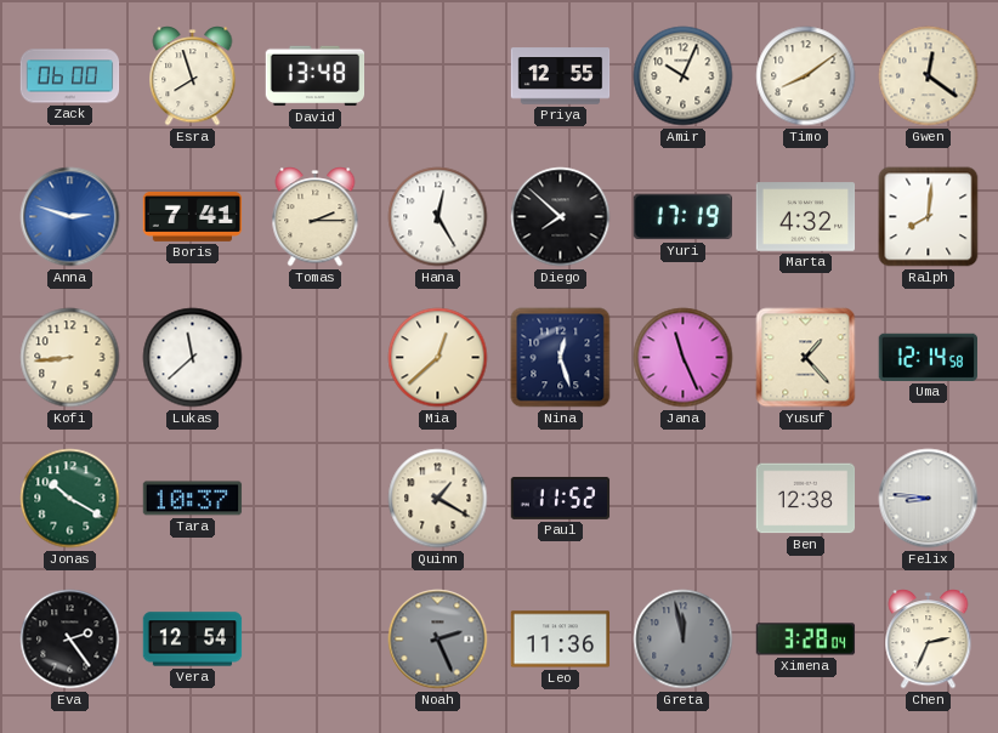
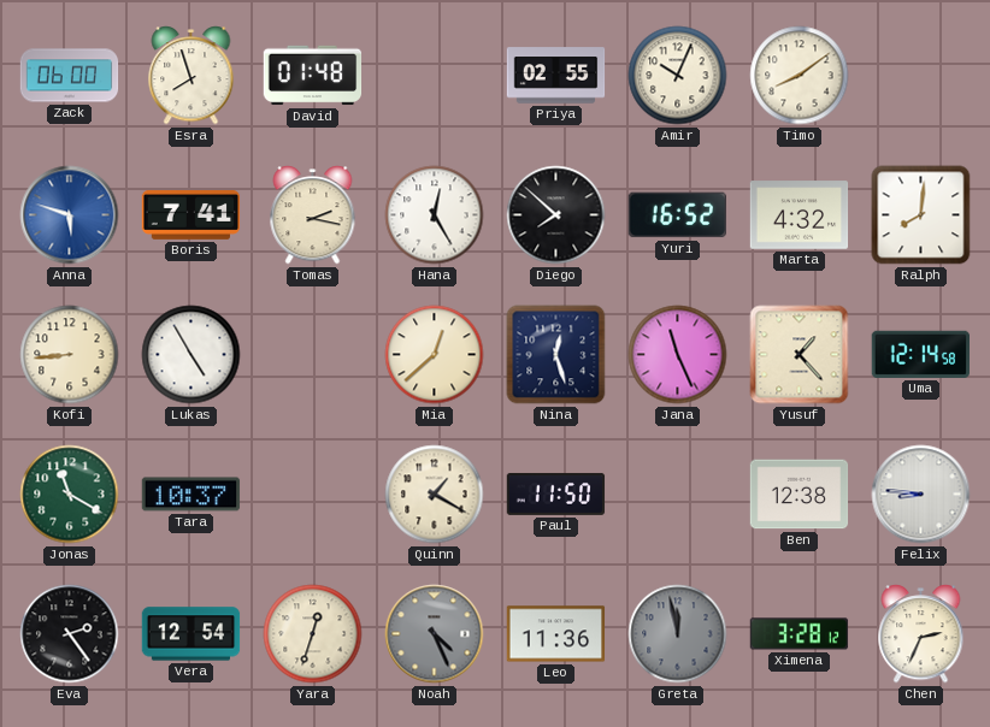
David: 13:48 -> 01:48 (313, 76)
Priya: 12:55 -> 02:55 (556, 76)
Gwen: 12:21 -> none (929, 76)
Anna: 2:48 -> 5:48 (70, 215)
Tomas: 2:15 -> 2:17 (313, 215)
Yuri: 17:19 -> 16:52 (677, 215)
Lukas: 11:38 -> 4:55 (191, 355)
Jonas: 10:20 -> 11:20 (70, 495)
Paul: 11:52 -> 11:50 (556, 493)
Yara: none -> 12:33 (313, 634)
Noah: 2:26 -> 4:26 (435, 634)
Ximena: 3:28:04 -> 3:28:12 (800, 634)
